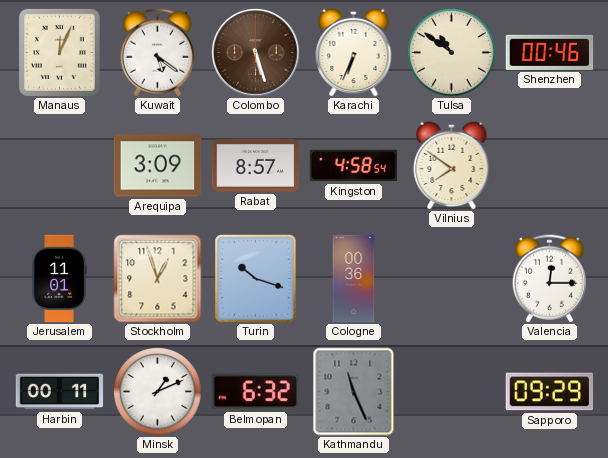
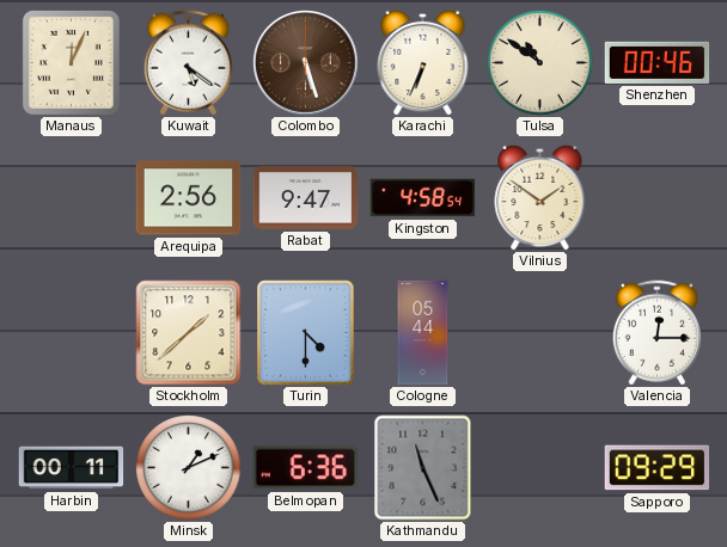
Arequipa: 3:09 -> 2:56 (189, 198)
Rabat: 8:57 -> 9:47 (306, 198)
Vilnius: 7:51 -> 1:51 (540, 197)
Jerusalem: 11:01 -> none (59, 279)
Stockholm: 12:57 -> 1:38 (189, 333)
Turin: 10:18 -> 4:30 (306, 333)
Cologne: 00:36 -> 05:44 (423, 333)
Belmopan: 6:32 -> 6:36 (305, 468)
